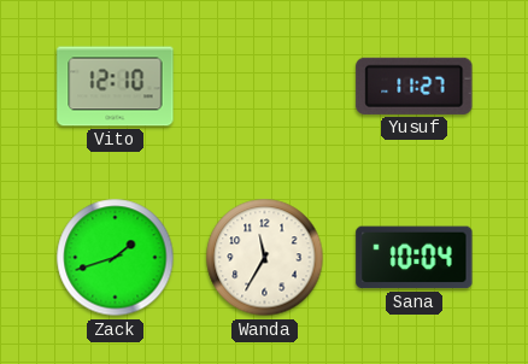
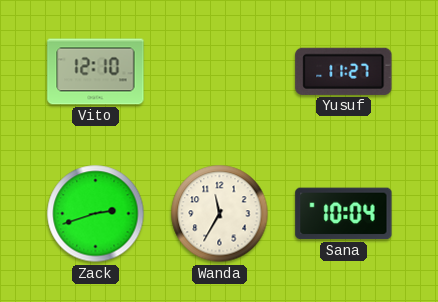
Zack: 1:42 -> 2:42 (96, 214)
